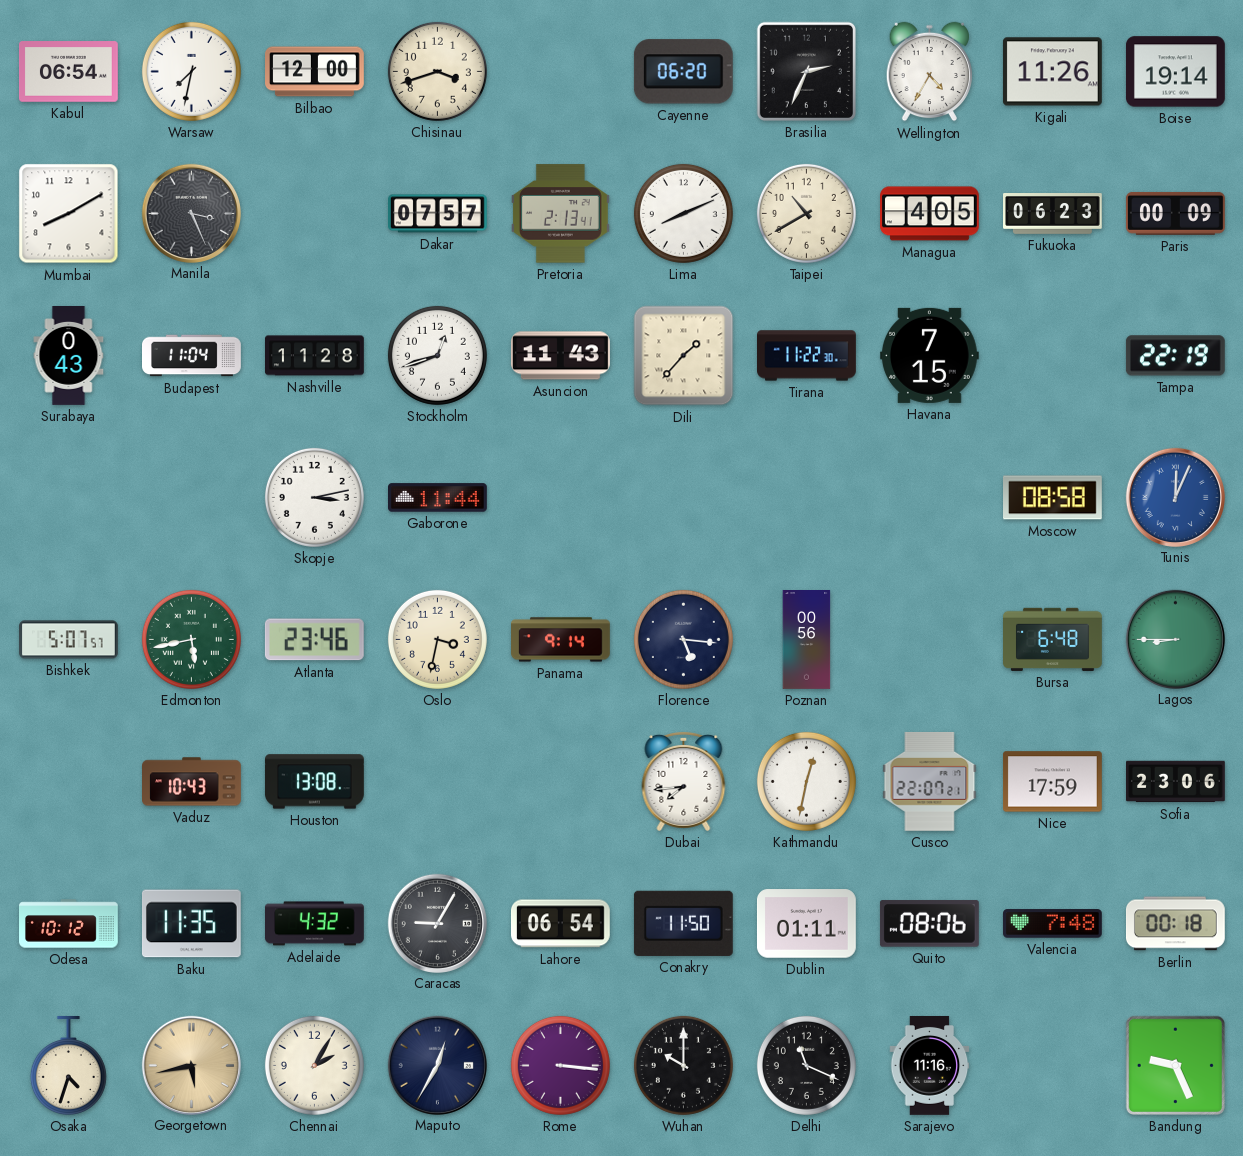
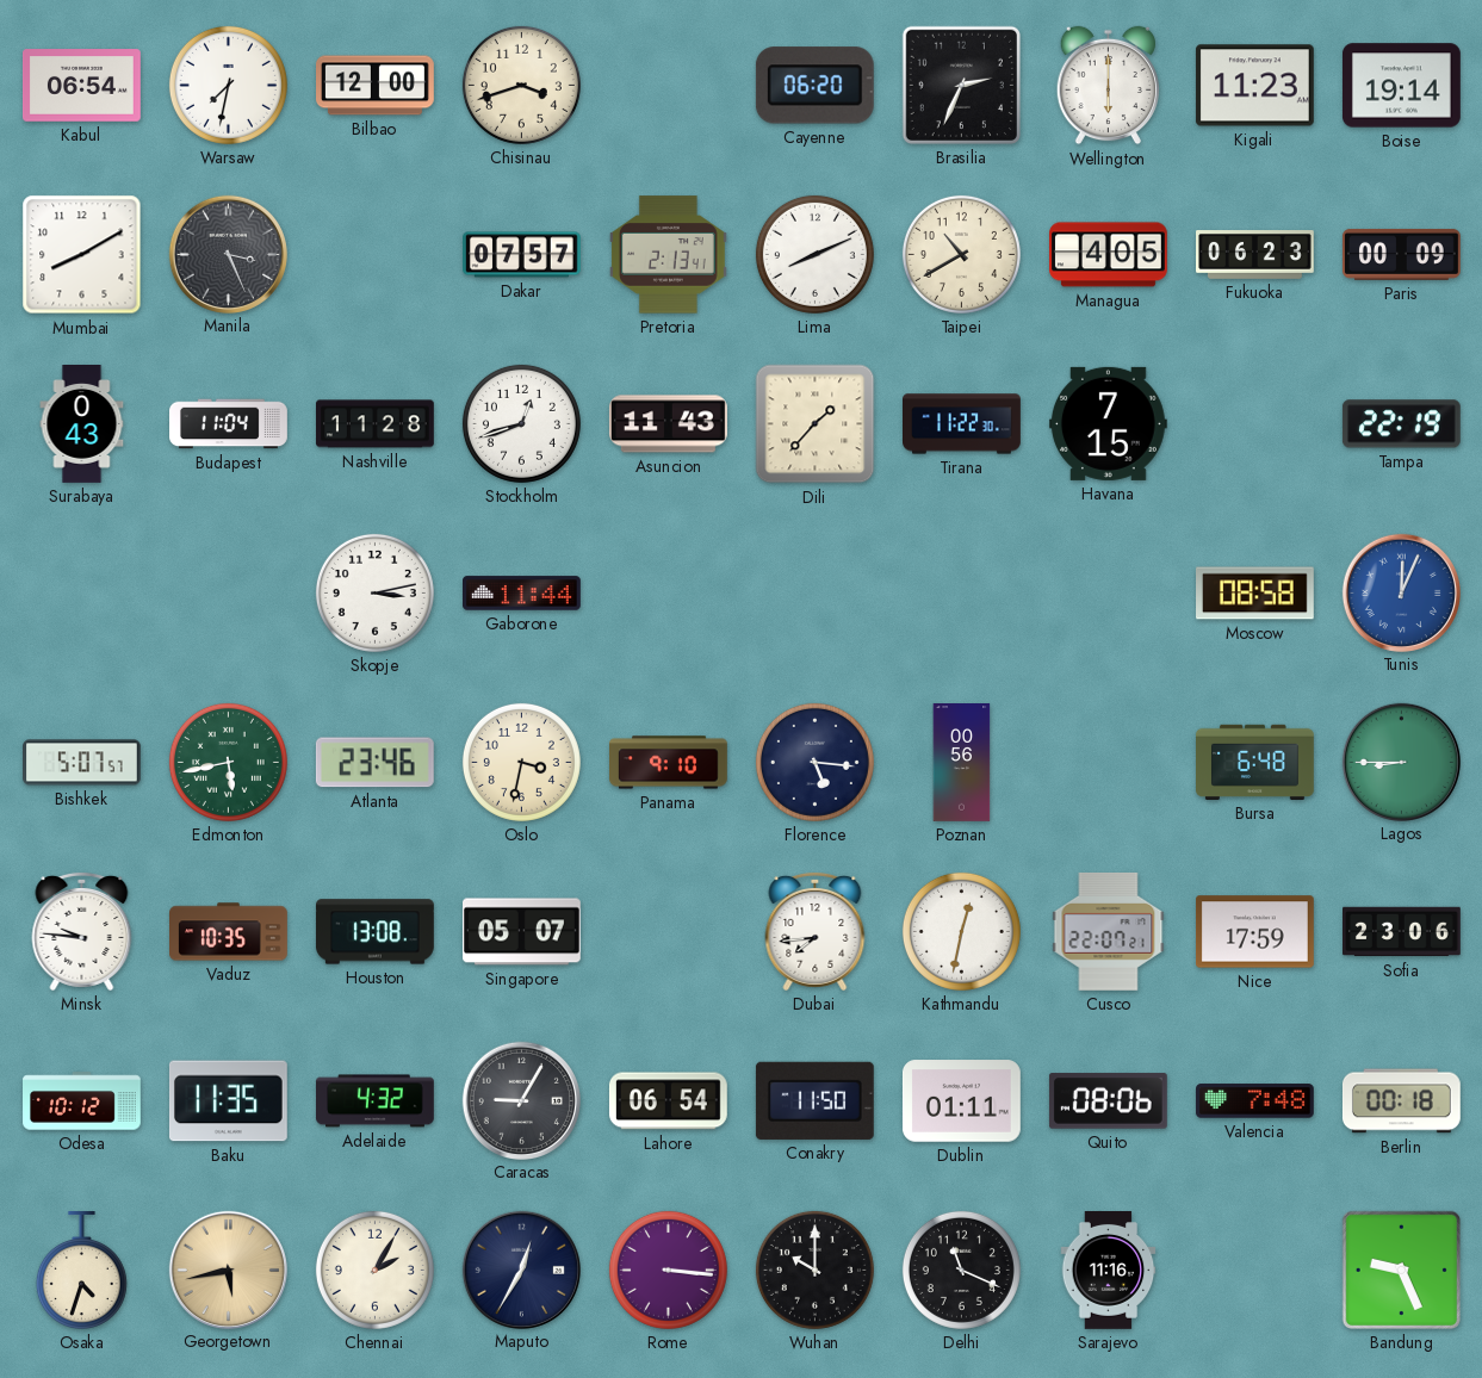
Wellington: 4:35 -> 6:00 (1108, 86)
Kigali: 11:26 -> 11:23 (1254, 86)
Panama: 9:14 -> 9:10 (669, 763)
Minsk: none -> 9:46 (82, 931)
Vaduz: 10:43 -> 10:35 (229, 932)
Singapore: none -> 05:07 (522, 932)
